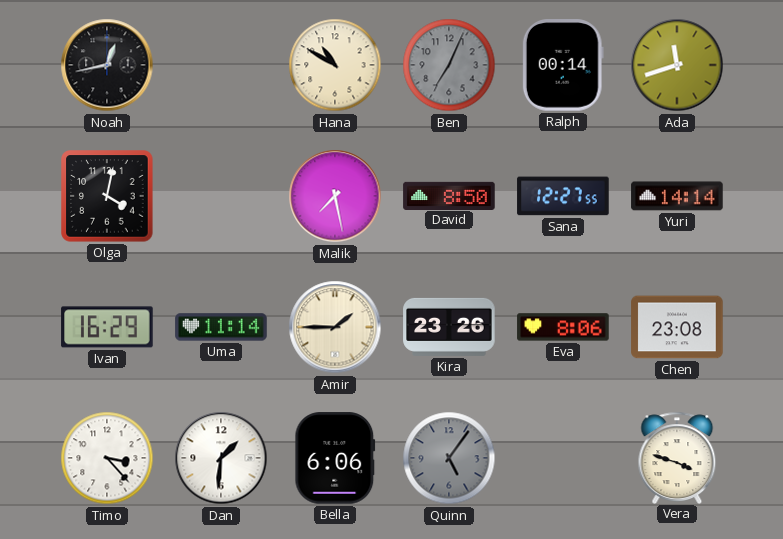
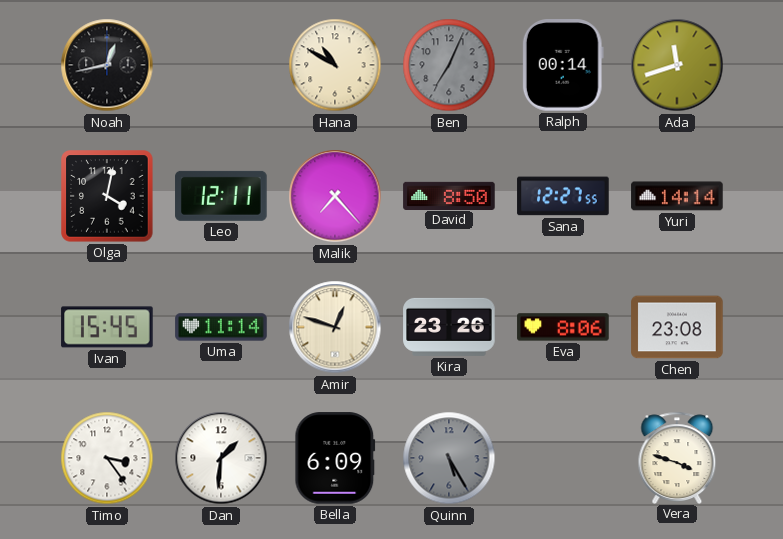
Leo: none -> 12:11 (221, 196)
Malik: 7:28 -> 7:23 (335, 196)
Ivan: 16:29 -> 15:45 (107, 327)
Amir: 1:45 -> 12:48 (335, 327)
Timo: 3:23 -> 3:24 (107, 458)
Bella: 6:06 -> 6:09 (335, 458)
Quinn: 5:06 -> 5:25 (449, 458)
